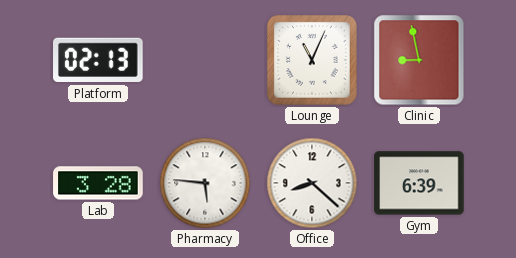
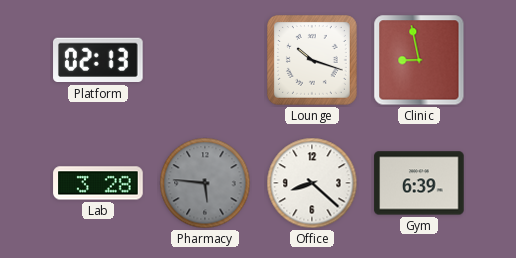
Lounge: 11:04 -> 10:18 (313, 61)
Pharmacy dial: white -> grey (205, 183)
